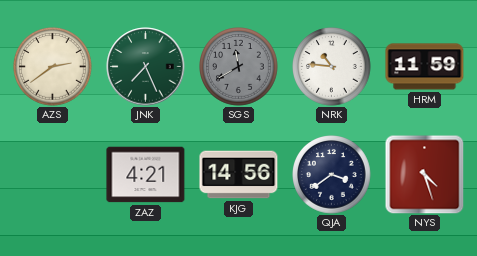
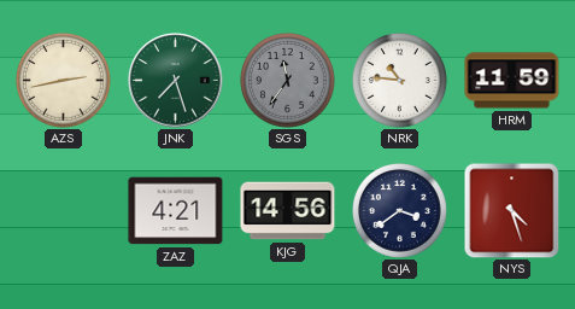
AZS: 2:39 -> 2:43 (64, 81)
JNK: 7:26 -> 7:27 (176, 81)
SGS: 11:40 -> 11:36 (288, 81)
